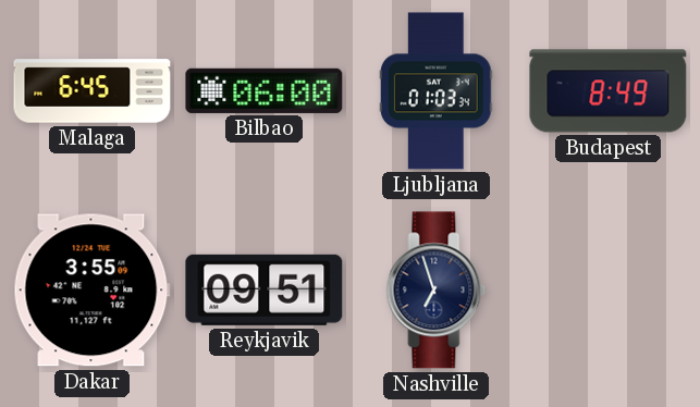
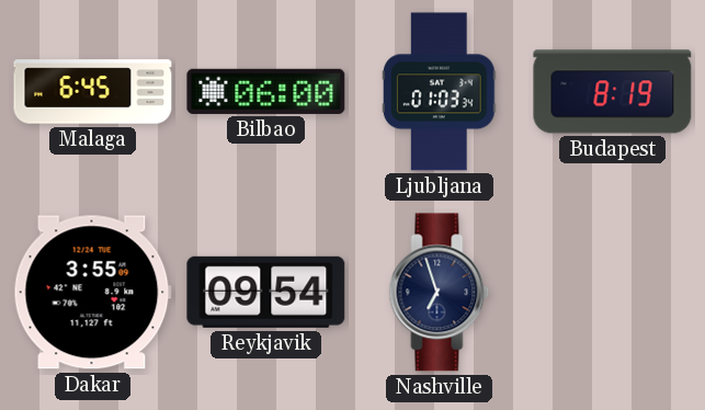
Budapest: 8:49 -> 8:19 (613, 92)
Reykjavik: 09:51 -> 09:54 (266, 292)
